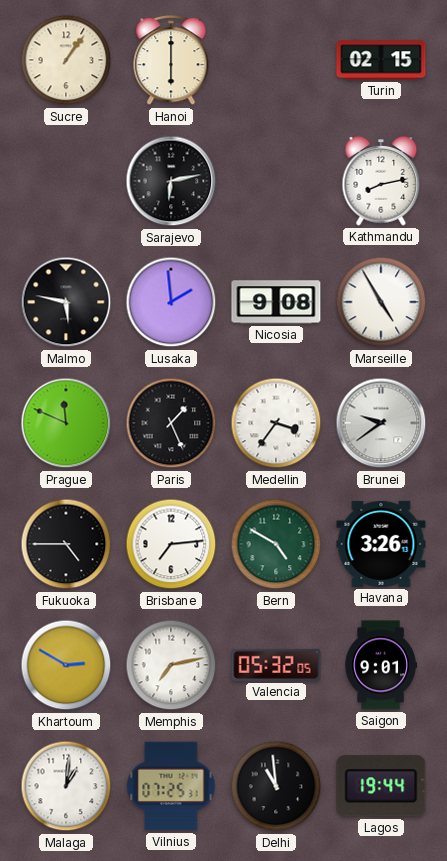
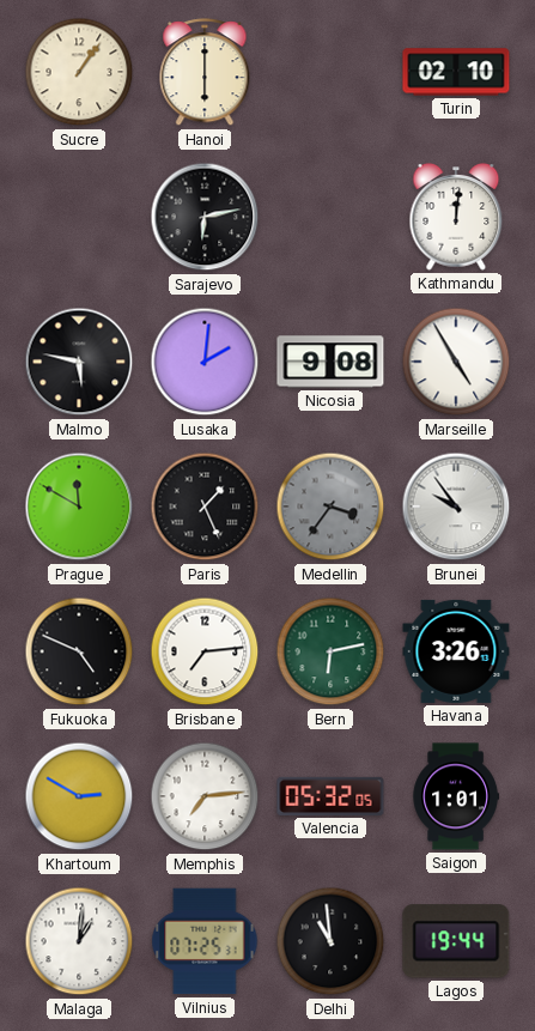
Turin: 02:15 -> 02:10 (456, 72)
Kathmandu: 8:13 -> 12:01 (456, 217)
Lusaka: 1:59 -> 2:01 (205, 362)
Prague: 11:49 -> 11:50 (79, 507)
Medellin dial: white -> grey (330, 507)
Brunei: 9:39 -> 9:54 (456, 507)
Fukuoka: 4:45 -> 4:49 (79, 651)
Bern: 4:50 -> 6:13 (330, 651)
Memphis: 7:13 -> 7:14 (205, 796)
Saigon: 9:01 -> 1:01 (456, 796)
